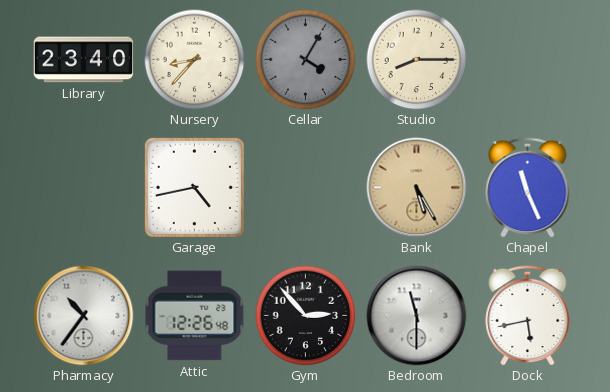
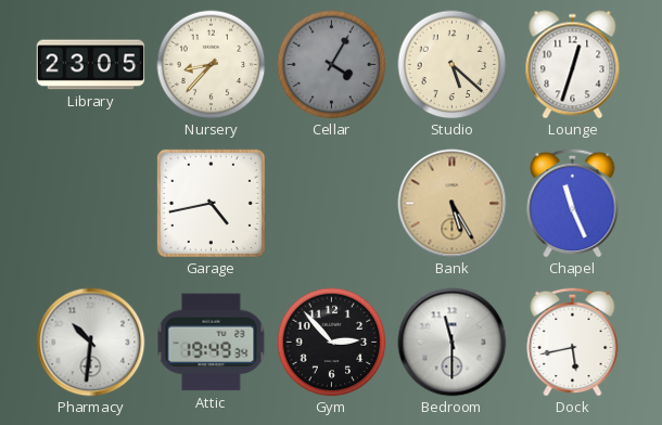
Library: 23:40 -> 23:05 (91, 65)
Studio: 8:15 -> 5:22 (453, 65)
Lounge: none -> 12:33 (573, 65)
Pharmacy: 10:36 -> 10:31 (91, 343)
Attic: 12:26 -> 19:49 (212, 343)
